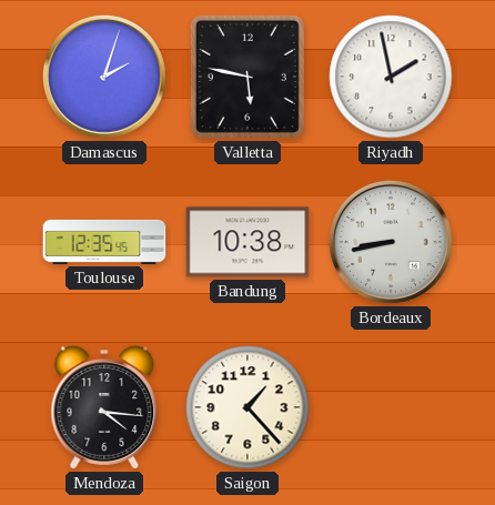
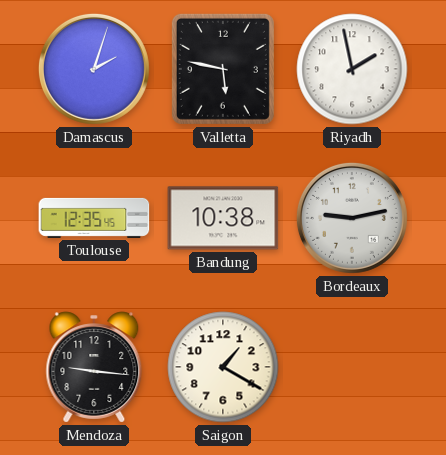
Bordeaux: 8:43 -> 9:13 (352, 218)
Mendoza: 4:16 -> 9:16 (94, 367)
Saigon: 1:23 -> 1:20 (223, 367)
